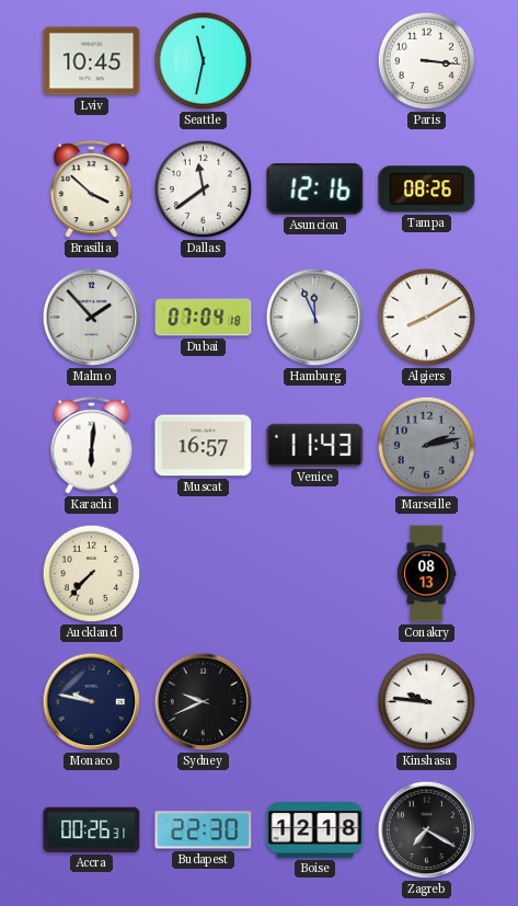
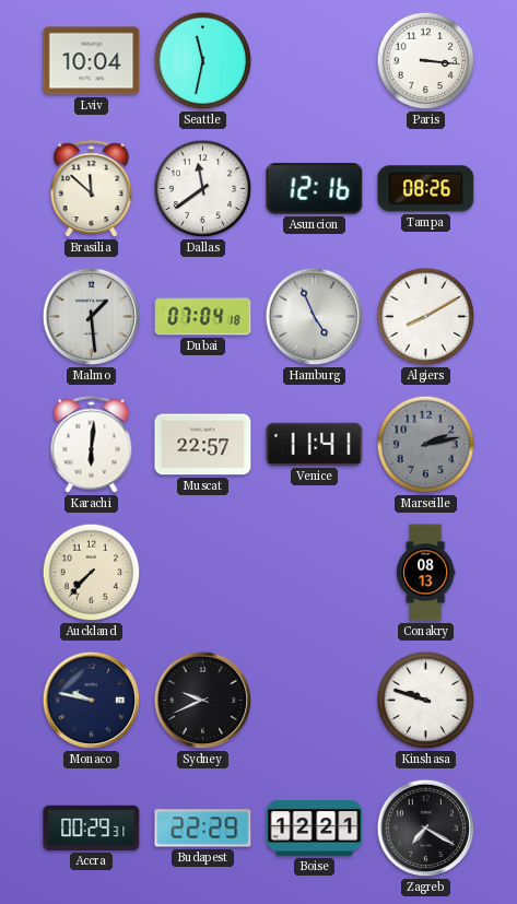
Lviv: 10:45 -> 10:04 (92, 61)
Brasilia: 3:52 -> 11:52 (92, 189)
Malmo: 1:53 -> 1:29 (92, 317)
Hamburg: 11:56 -> 4:56 (315, 317)
Muscat: 16:57 -> 22:57 (203, 445)
Venice: 11:43 -> 11:41 (315, 444)
Kinshasa: 9:46 -> 9:48 (426, 701)
Accra: 00:26 -> 00:29 (92, 827)
Budapest: 22:30 -> 22:29 (203, 829)
Boise: 12:18 -> 12:21 (315, 829)
